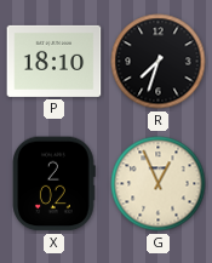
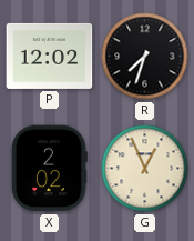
P: 18:10 -> 12:02 (50, 56)
